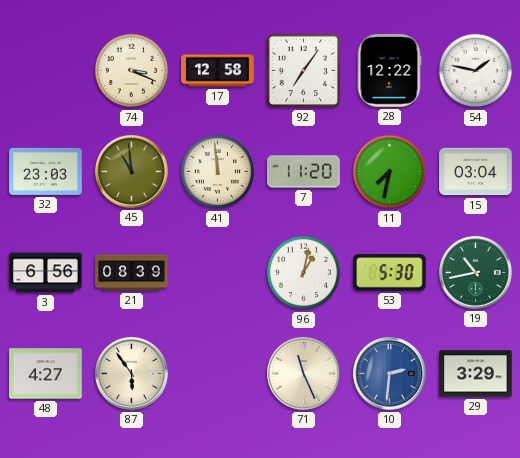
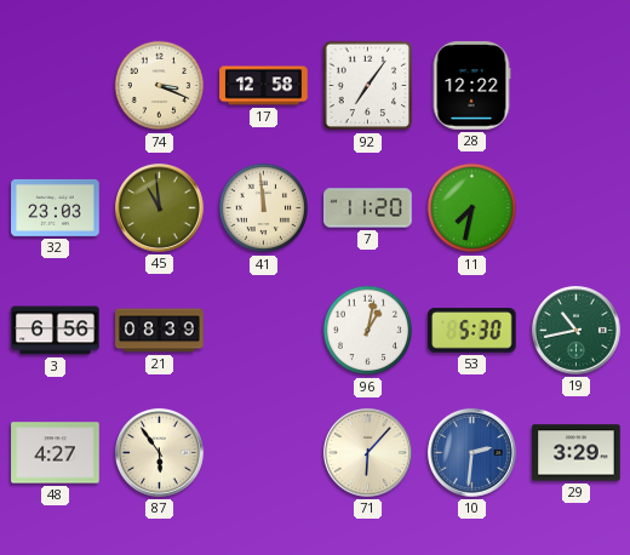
54: 1:47 -> none (476, 71)
15: 03:04 -> none (476, 172)
71: 11:26 -> 6:07 (367, 452)
